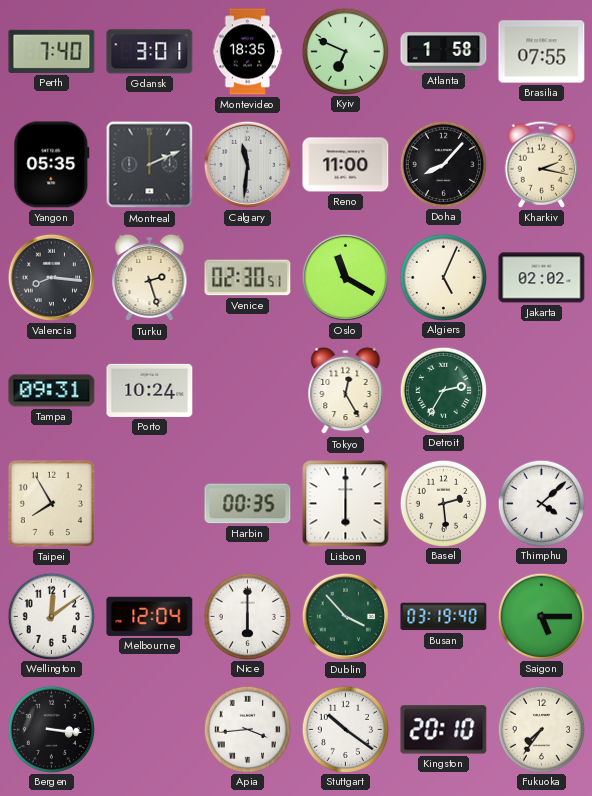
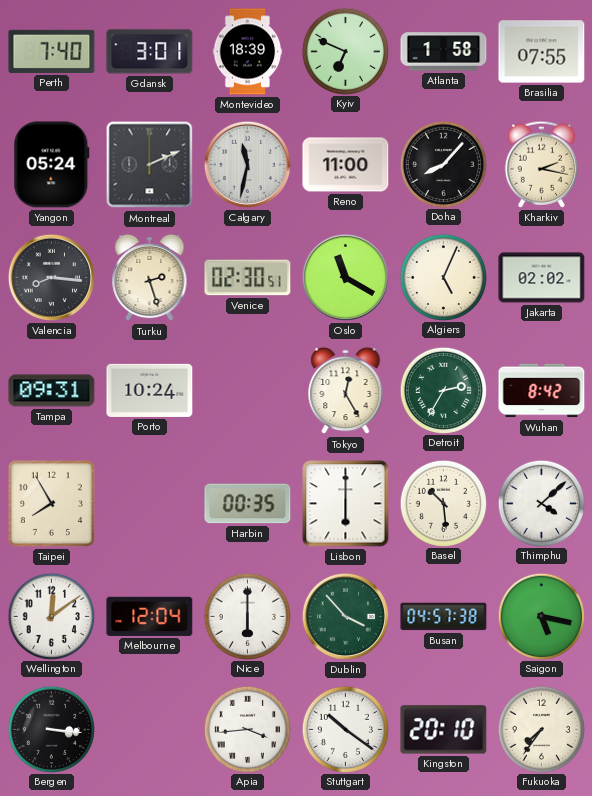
Montevideo: 18:35 -> 18:39 (248, 52)
Yangon: 05:35 -> 05:24 (52, 165)
Calgary: 11:31 -> 11:32 (247, 164)
Wuhan: none -> 8:42 (542, 391)
Basel: 2:29 -> 10:29 (443, 503)
Busan: 03:19 -> 04:57 (444, 617)
Saigon: 5:15 -> 5:17 (541, 616)
